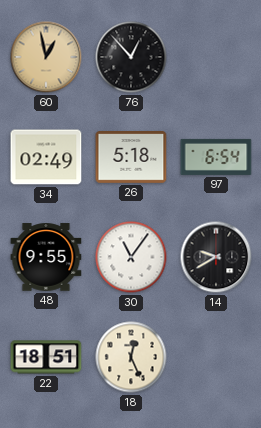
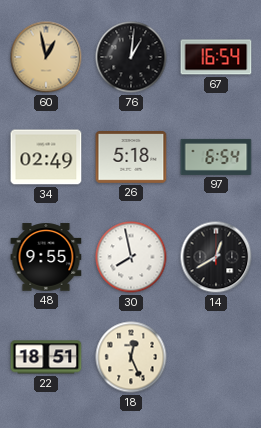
76: 12:53 -> 1:01 (131, 57)
67: none -> 16:54 (216, 57)
30: 11:06 -> 7:58 (131, 257)
14: 9:40 -> 12:40 (216, 257)
